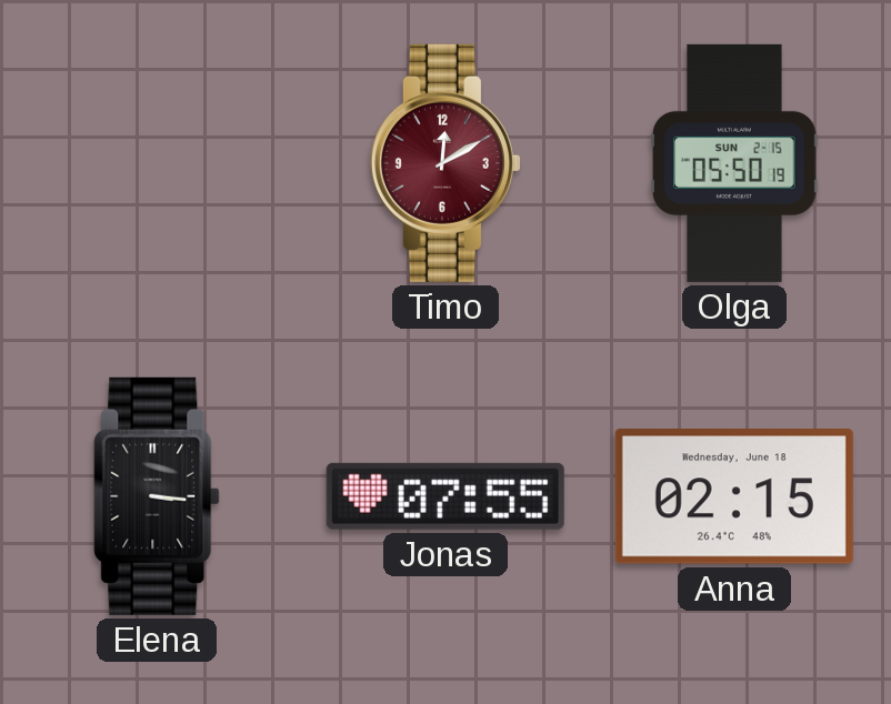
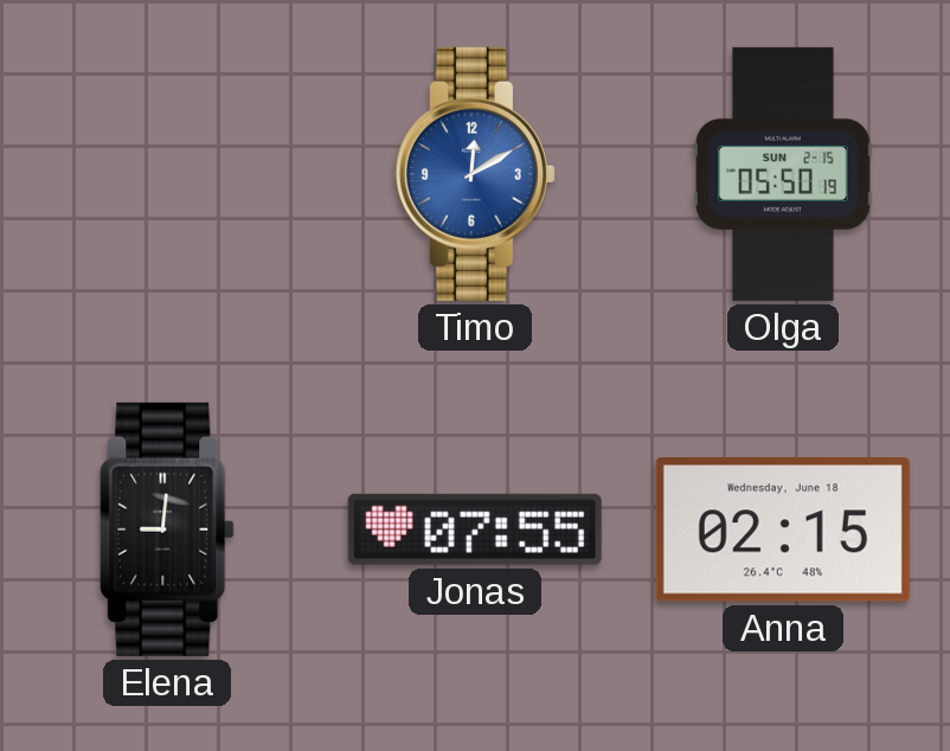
Timo dial: burgundy -> blue (475, 174)
Elena: 3:16 -> 9:01 (167, 529)
